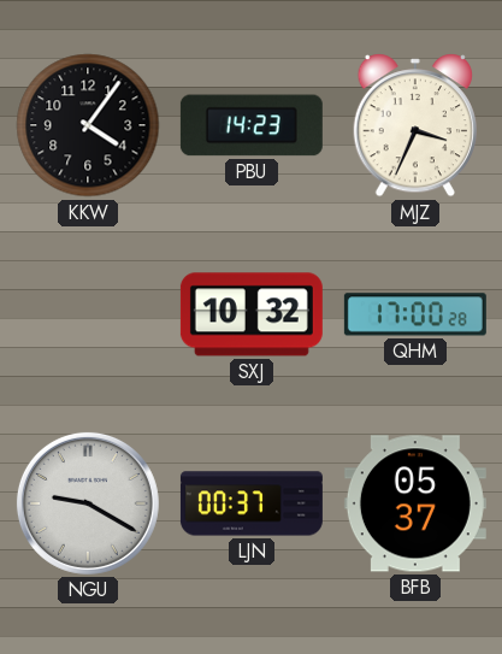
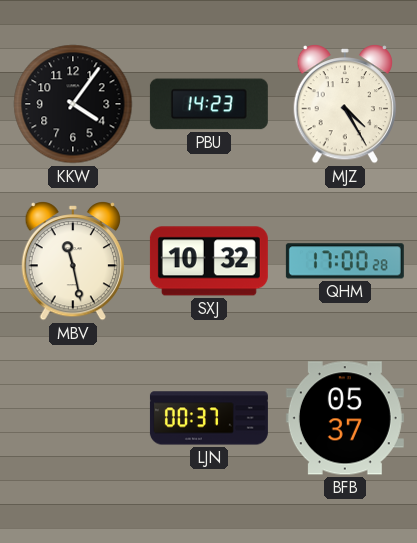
MJZ: 3:34 -> 4:25 (344, 104)
MBV: none -> 11:28 (72, 261)
NGU: 9:20 -> none (88, 503)
